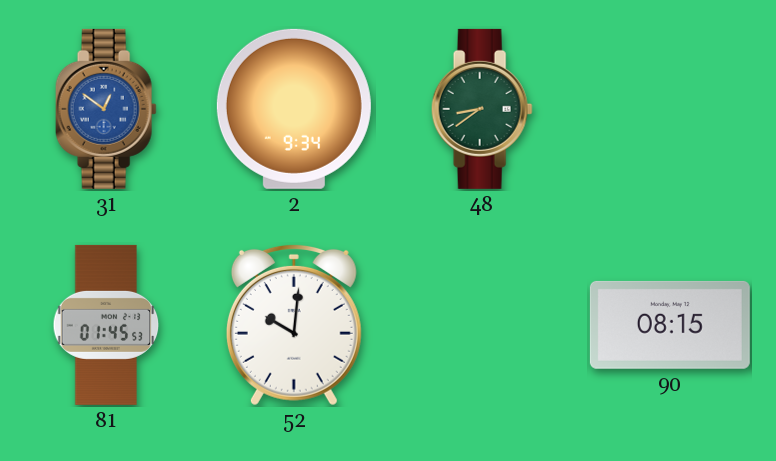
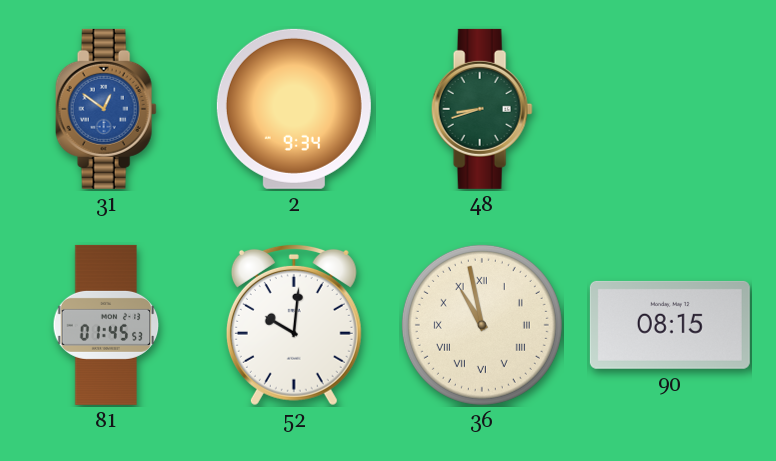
48: 8:39 -> 8:42 (482, 109)
36: none -> 10:58 (482, 325)
